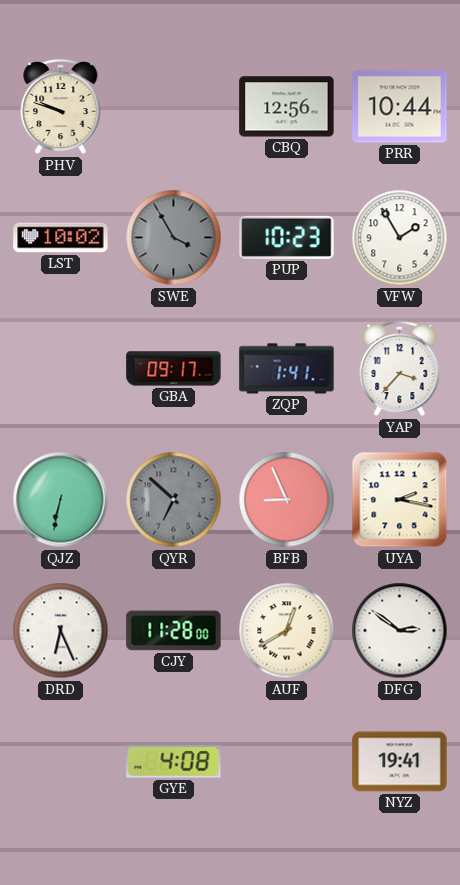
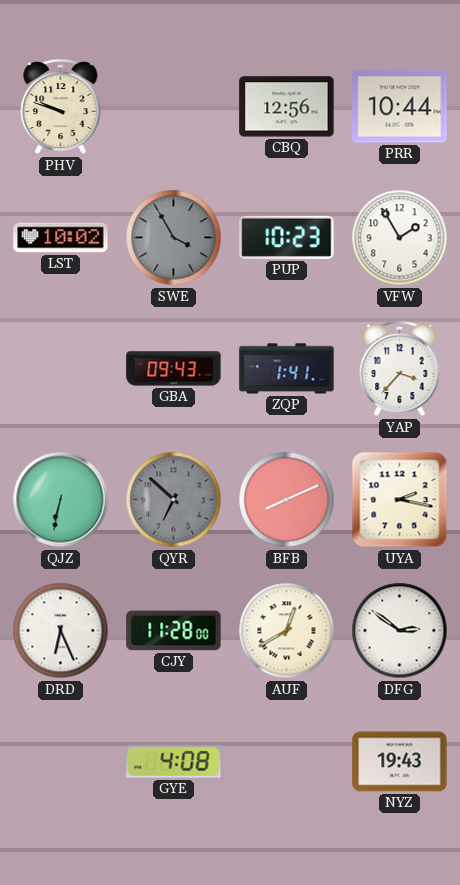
GBA: 09:17 -> 09:43 (174, 369)
BFB: 8:56 -> 8:11 (287, 500)
NYZ: 19:41 -> 19:43 (400, 762)
